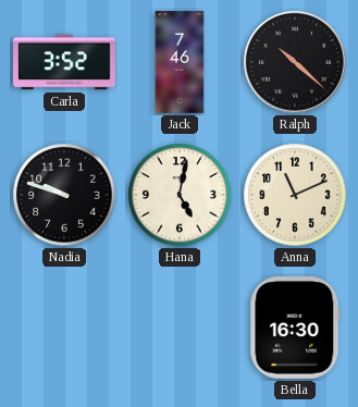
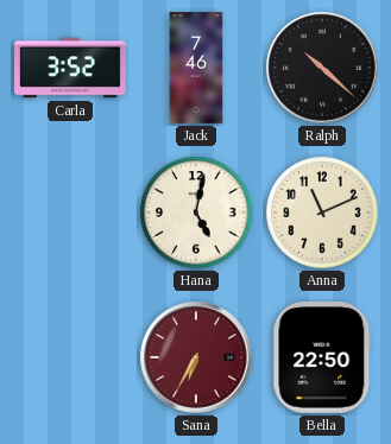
Nadia: 9:48 -> none (64, 195)
Sana: none -> 6:35 (196, 357)
Bella: 16:30 -> 22:50 (322, 357)
